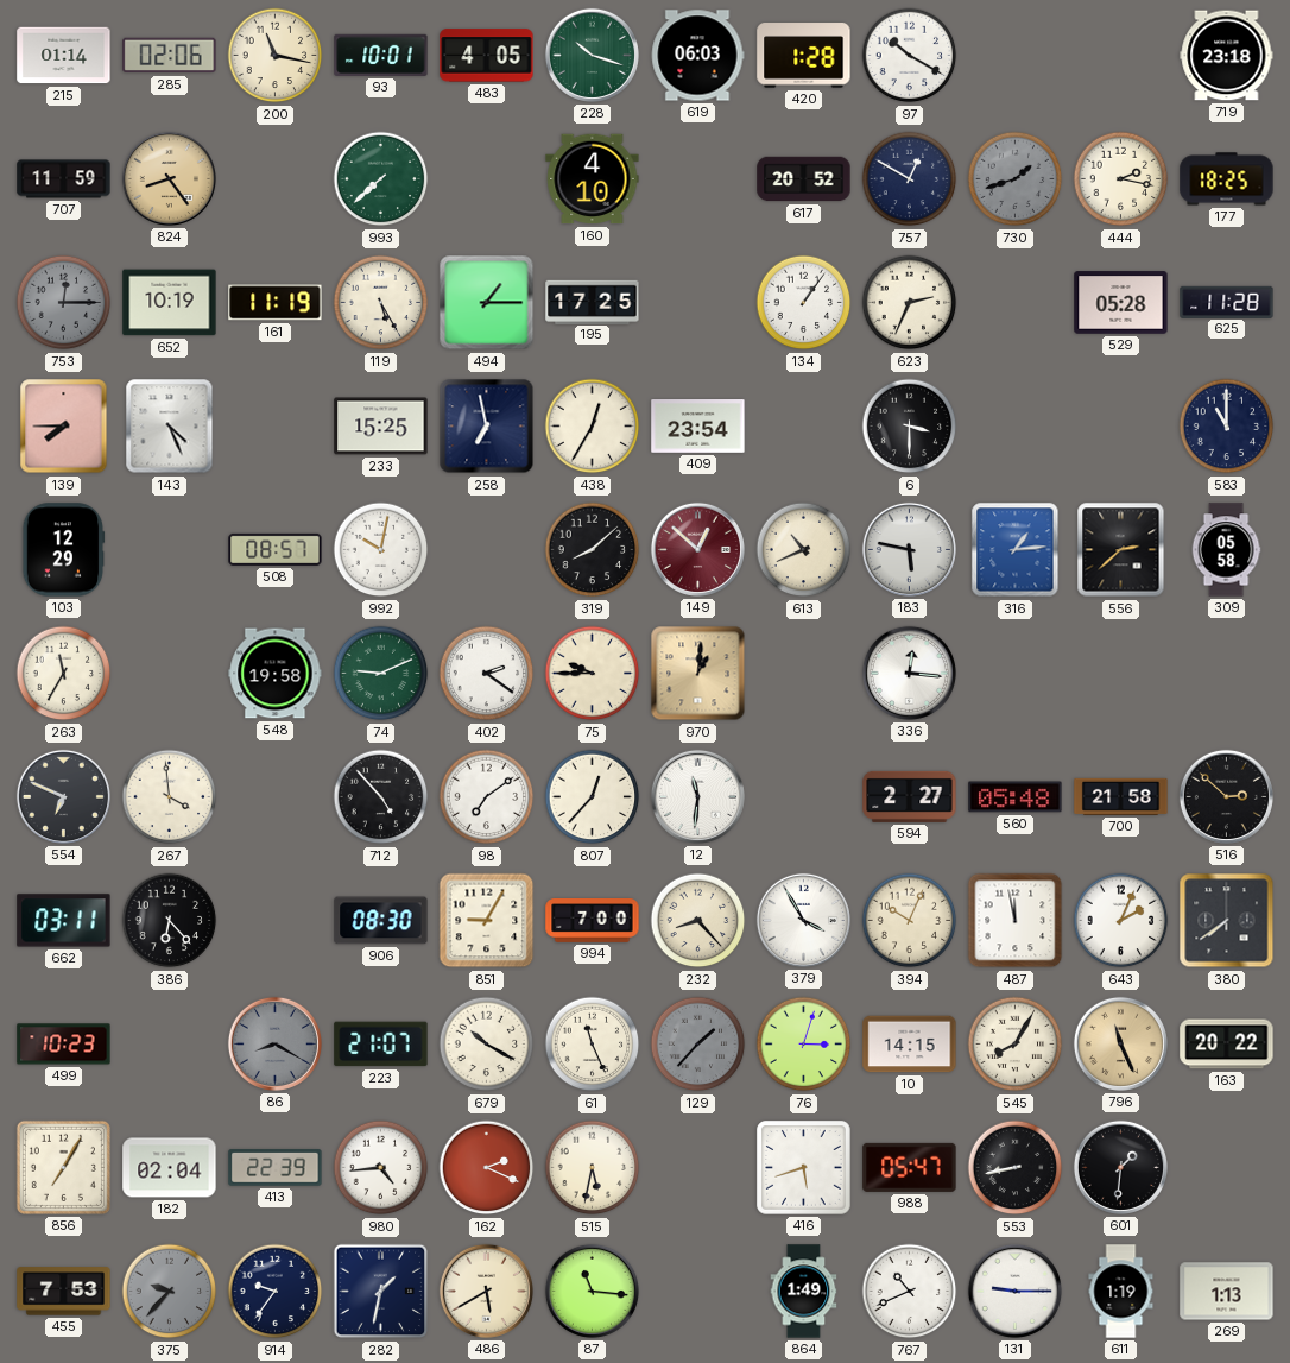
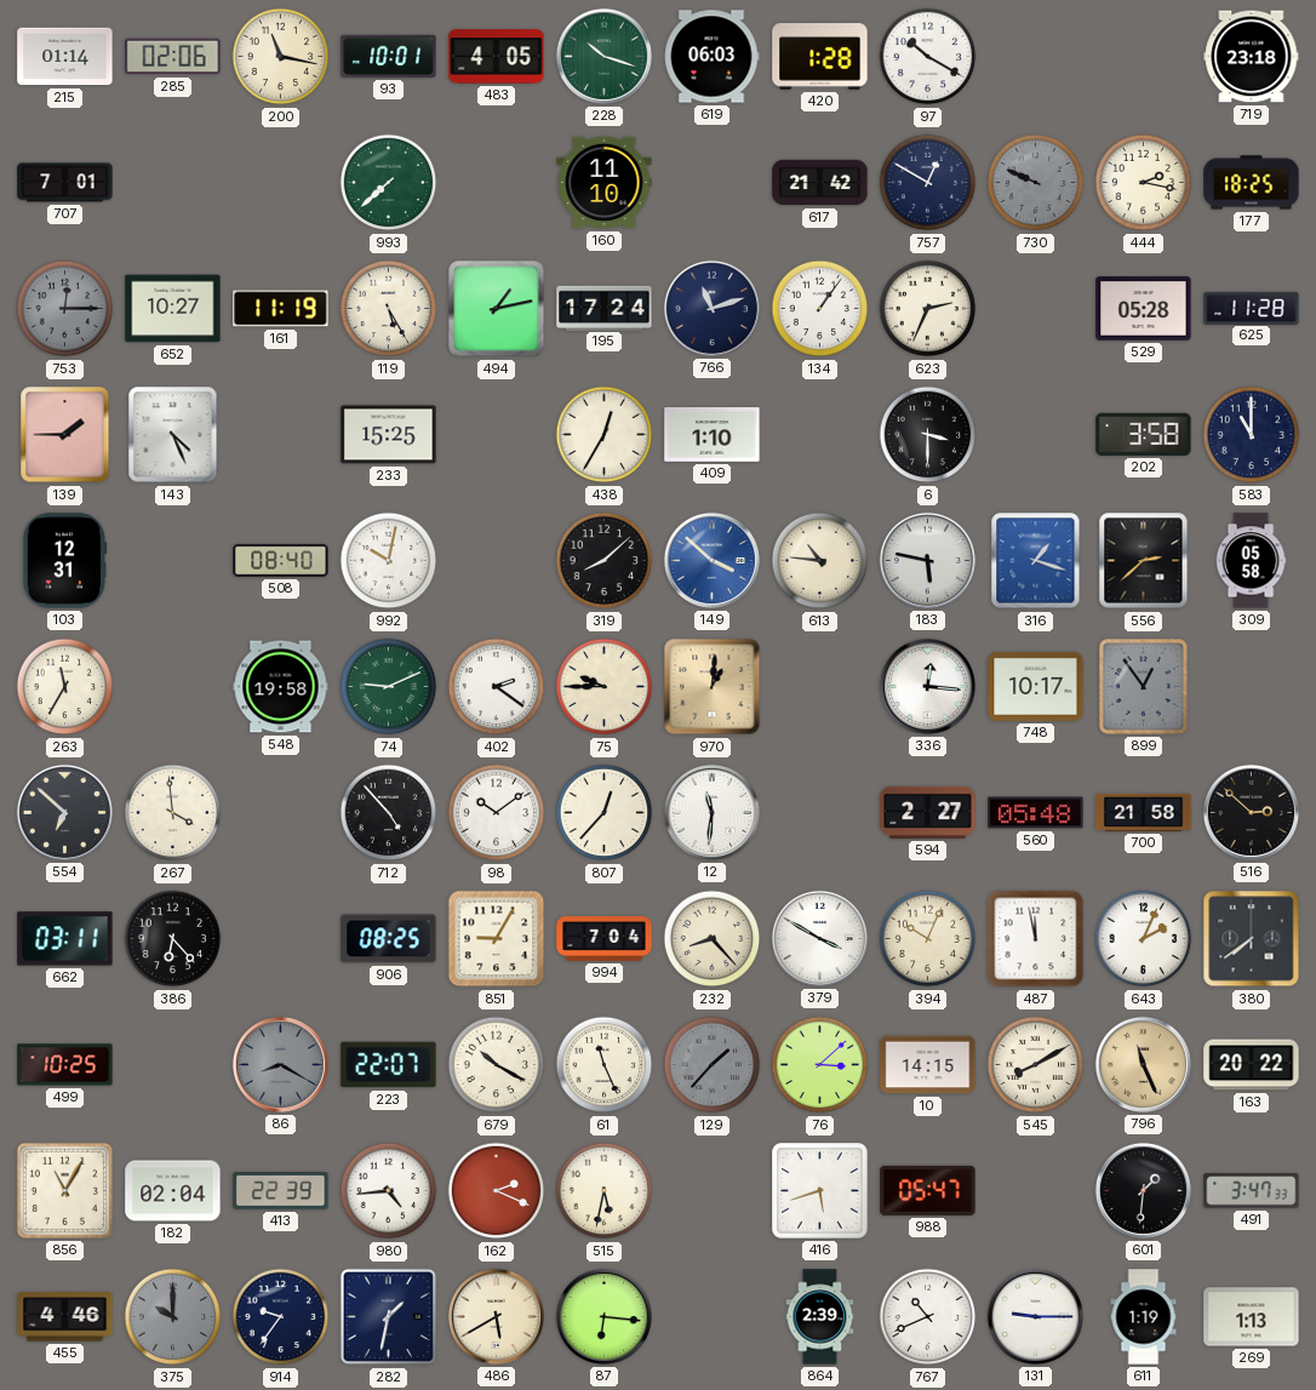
707: 11:59 -> 7:01 (65, 183)
824: 8:24 -> none (169, 178)
160: 4:10 -> 11:10 (605, 183)
617: 20:52 -> 21:42 (820, 183)
730: 1:42 -> 9:49 (1036, 183)
652: 10:19 -> 10:27 (173, 309)
494: 1:15 -> 1:13 (497, 309)
195: 17:25 -> 17:24 (605, 308)
766: none -> 11:12 (711, 308)
139: 7:45 -> 1:45 (65, 435)
258: 6:58 -> none (487, 427)
409: 23:54 -> 1:10 (713, 435)
202: none -> 3:58 (1144, 434)
103: 12:29 -> 12:31 (65, 561)
508: 08:57 -> 08:40 (281, 560)
149: 12:52 -> 3:52 (711, 560)
149 dial: burgundy -> blue (711, 560)
613: 10:41 -> 10:46 (820, 561)
316: 1:14 -> 1:18 (1036, 561)
748: none -> 10:17 (1036, 686)
899: none -> 12:54 (1144, 687)
554: 6:49 -> 6:52 (64, 812)
98: 7:09 -> 10:09 (497, 813)
906: 08:30 -> 08:25 (389, 939)
994: 7:00 -> 7:04 (605, 939)
379: 3:55 -> 3:50 (819, 938)
499: 10:23 -> 10:25 (65, 1065)
223: 21:07 -> 22:07 (389, 1065)
76: 3:03 -> 3:08 (820, 1065)
545: 8:05 -> 8:10 (1036, 1065)
856: 7:05 -> 11:05 (64, 1190)
553: 8:43 -> none (1016, 1168)
491: none -> 3:47 (1252, 1191)
455: 7:53 -> 4:46 (65, 1317)
375: 9:37 -> 10:00 (173, 1317)
87: 11:16 -> 6:16 (603, 1316)
864: 1:49 -> 2:39 (820, 1317)
